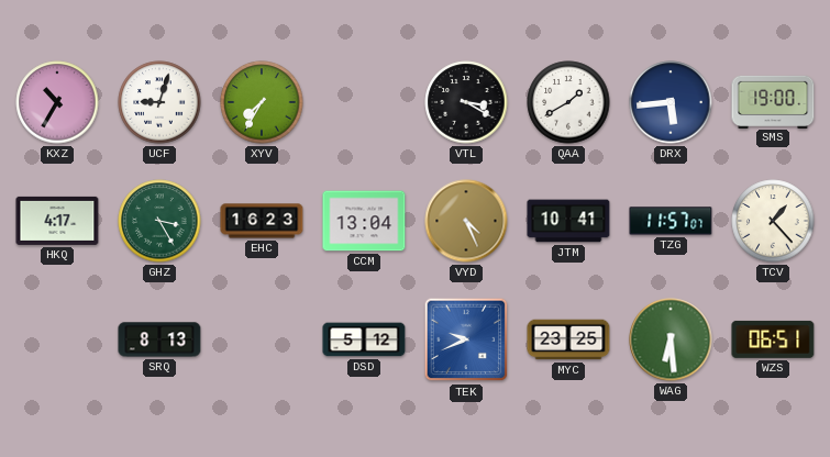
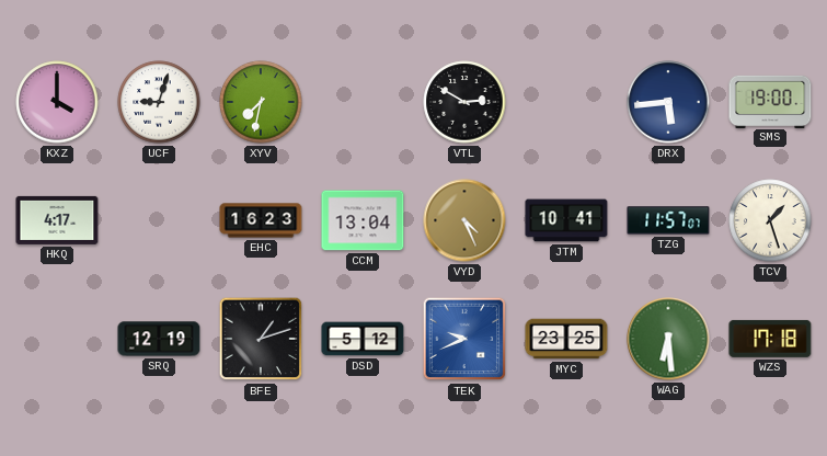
KXZ: 10:35 -> 4:00 (57, 102)
XYV: 7:35 -> 7:32 (261, 102)
VTL: 3:20 -> 2:50 (464, 102)
QAA: 1:40 -> none (568, 102)
GHZ: 3:25 -> none (159, 221)
TCV: 1:23 -> 1:27 (770, 220)
SRQ: 8:13 -> 12:19 (159, 339)
BFE: none -> 1:12 (261, 339)
WZS: 06:51 -> 17:18 (770, 339)
